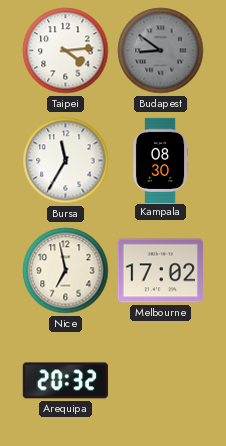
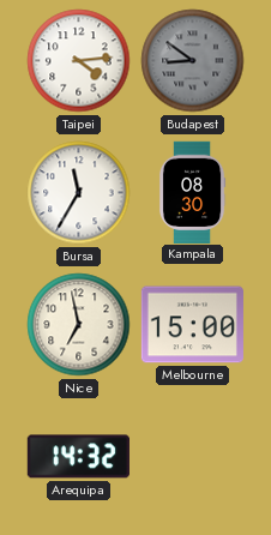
Melbourne: 17:02 -> 15:00 (192, 325)
Arequipa: 20:32 -> 14:32 (78, 457)
